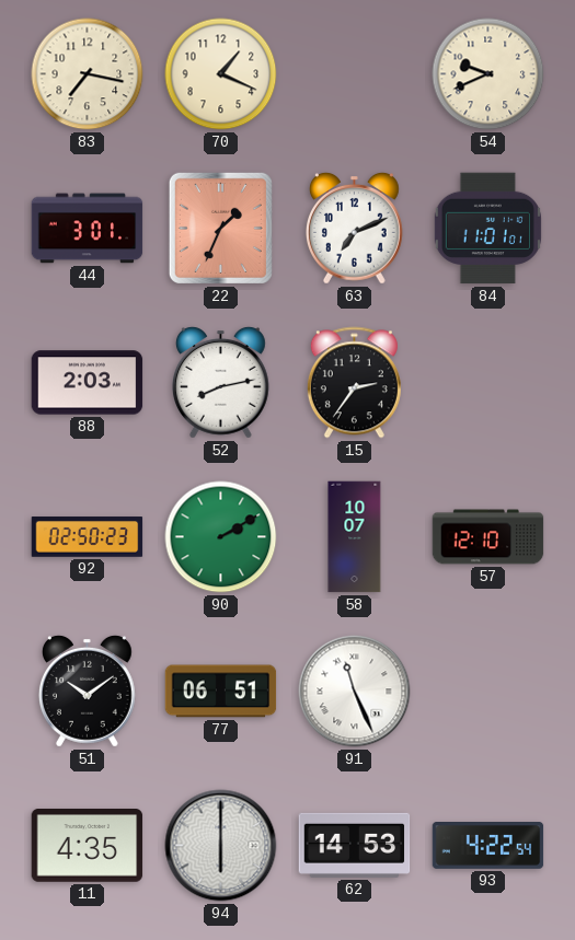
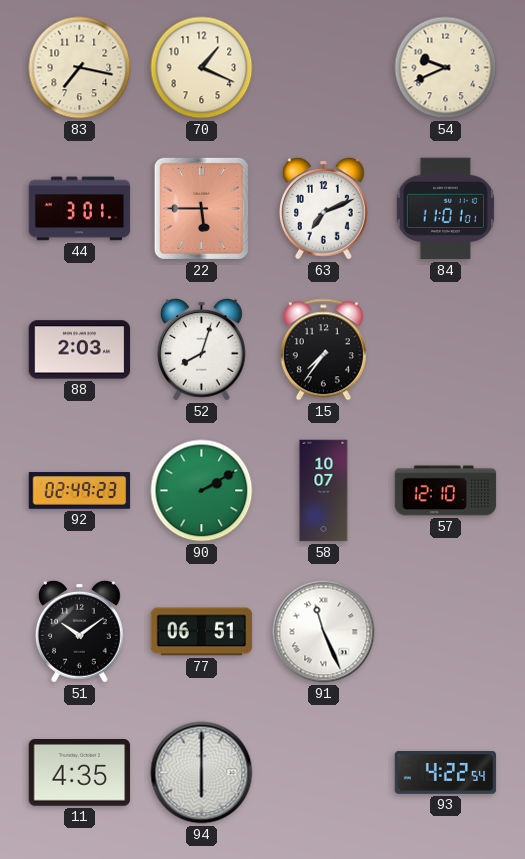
22: 1:34 -> 5:45 (201, 208)
52: 8:13 -> 8:03 (201, 349)
15: 2:36 -> 7:36 (323, 350)
92: 02:50 -> 02:49 (80, 491)
62: 14:53 -> none (355, 845)
